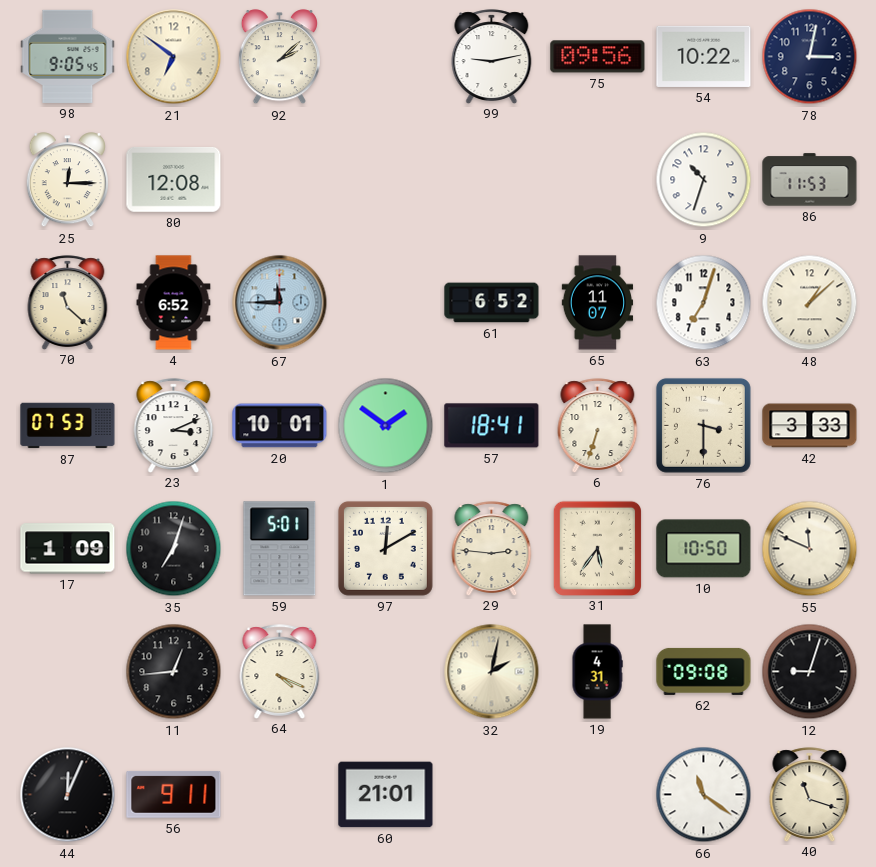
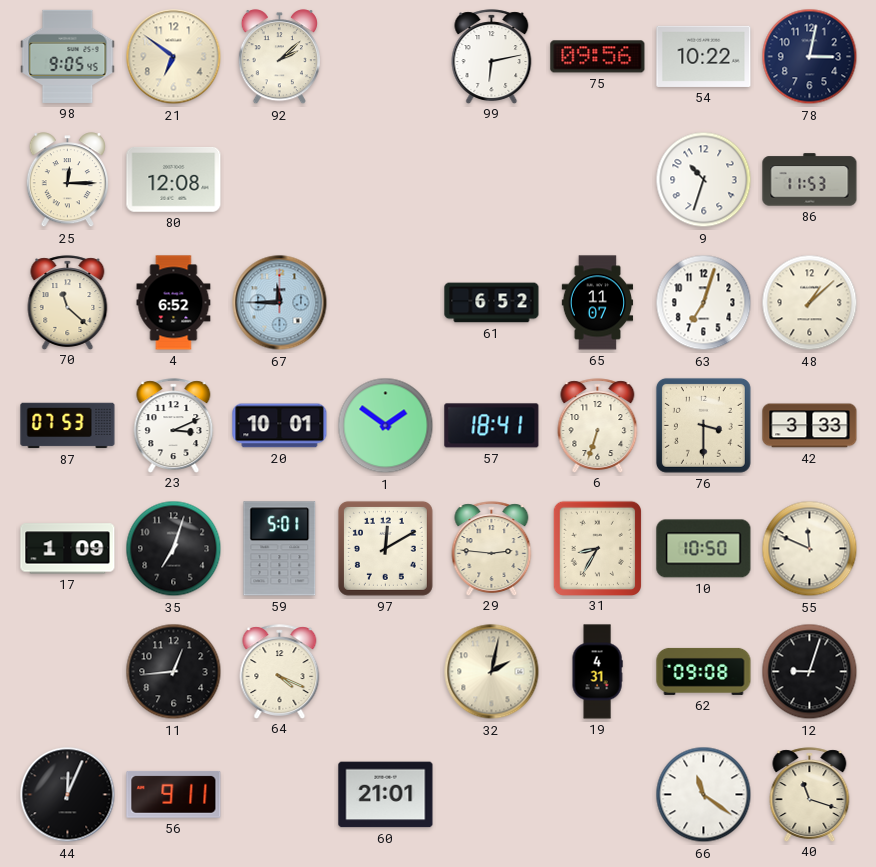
99: 9:13 -> 6:13 (492, 56)
31: 5:36 -> 8:35 (597, 548)
